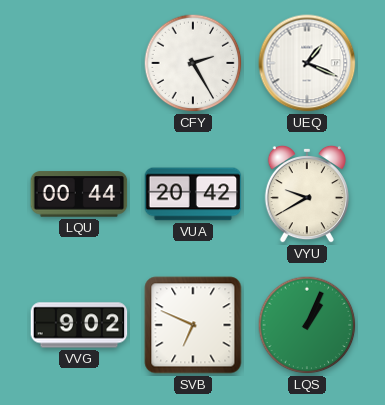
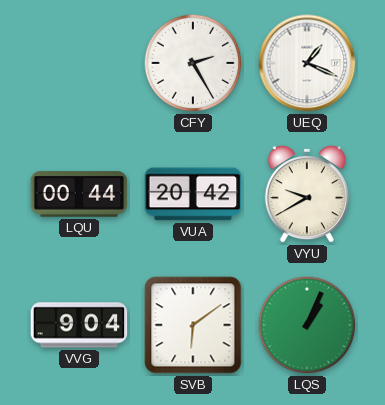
VVG: 9:02 -> 9:04 (79, 325)
SVB: 6:49 -> 6:09 (193, 325)
